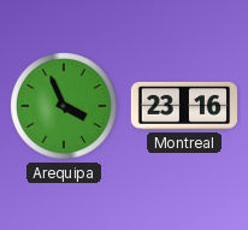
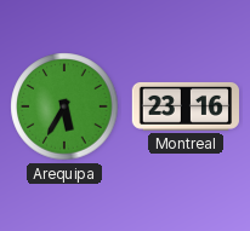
Arequipa: 3:56 -> 5:35 (64, 106)
